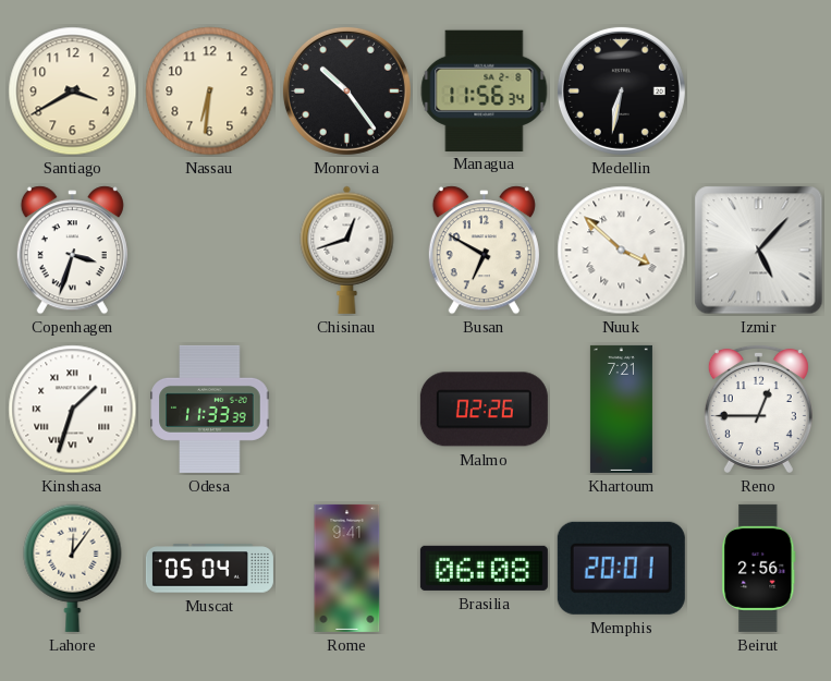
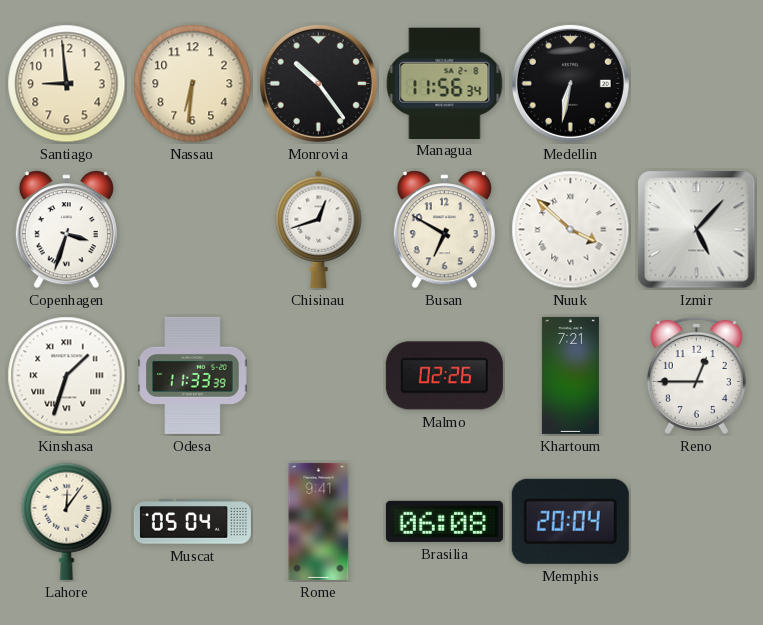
Santiago: 3:40 -> 8:59 (67, 84)
Memphis: 20:01 -> 20:04 (570, 521)
Beirut: 2:56 -> none (759, 568)
